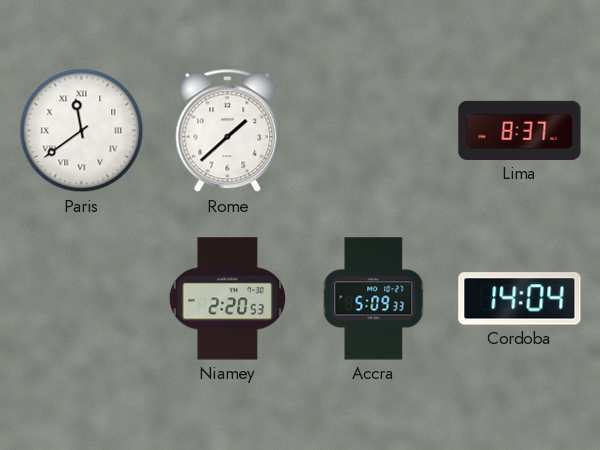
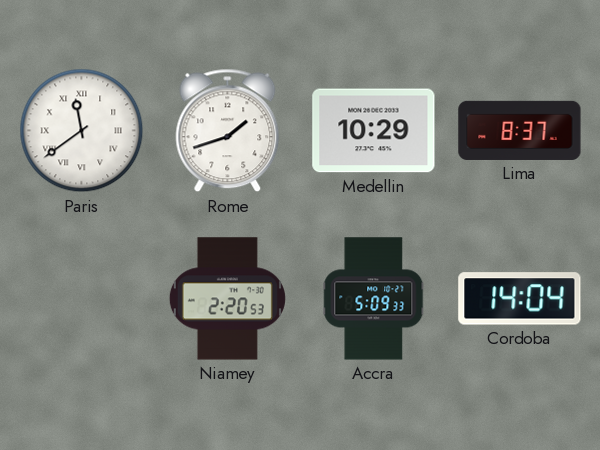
Rome: 1:38 -> 1:42 (228, 131)
Medellin: none -> 10:29 (374, 131)
